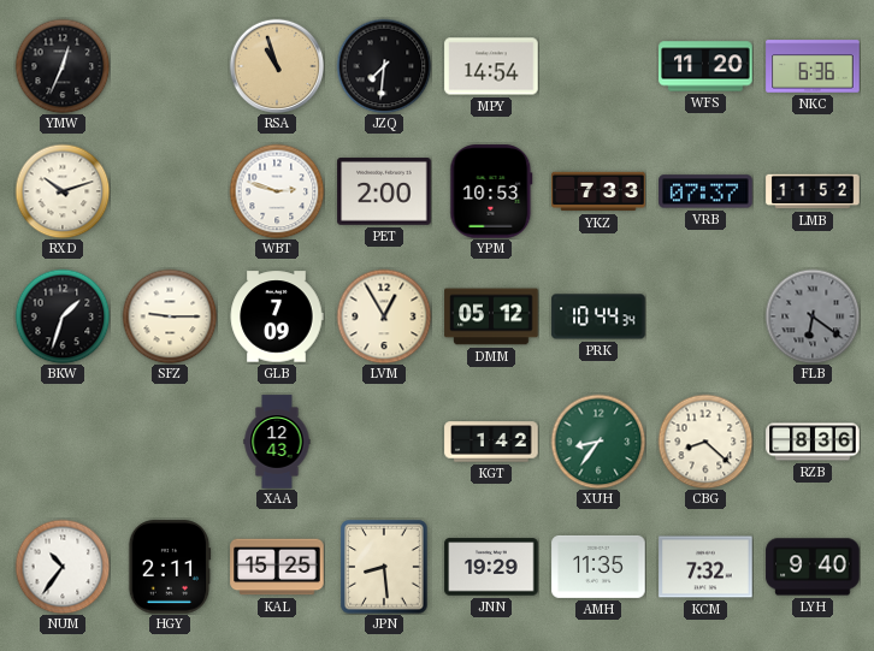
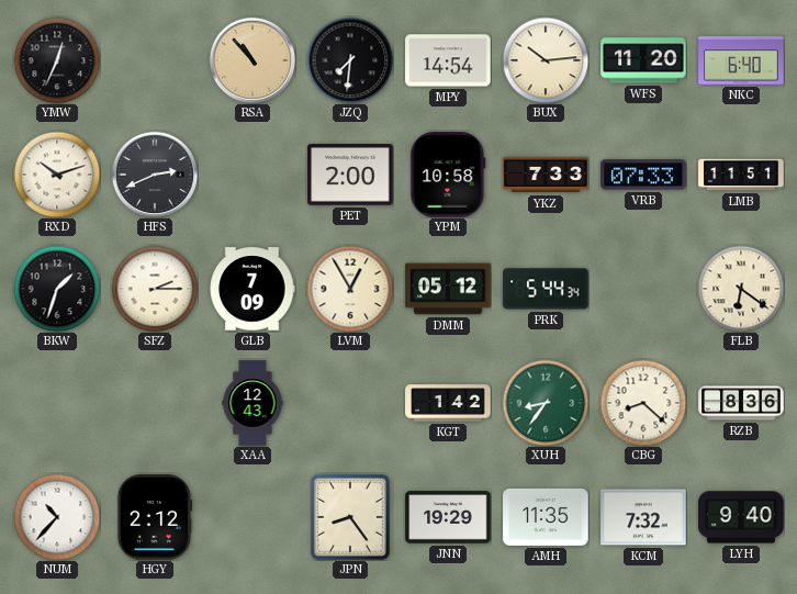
RSA: 10:57 -> 10:53 (252, 60)
BUX: none -> 10:14 (546, 60)
NKC: 6:36 -> 6:40 (741, 60)
HFS: none -> 2:41 (155, 175)
WBT: 2:48 -> none (277, 191)
YPM: 10:53 -> 10:58 (448, 175)
VRB: 07:37 -> 07:33 (643, 175)
LMB: 11:52 -> 11:51 (741, 175)
SFZ: 9:15 -> 2:15 (155, 289)
PRK: 10:44 -> 5:44 (546, 289)
FLB dial: grey -> cream (741, 289)
NUM: 10:36 -> 10:37 (57, 517)
HGY: 2:11 -> 2:12 (155, 517)
KAL: 15:25 -> none (277, 567)
JPN: 8:29 -> 8:24 (350, 517)
